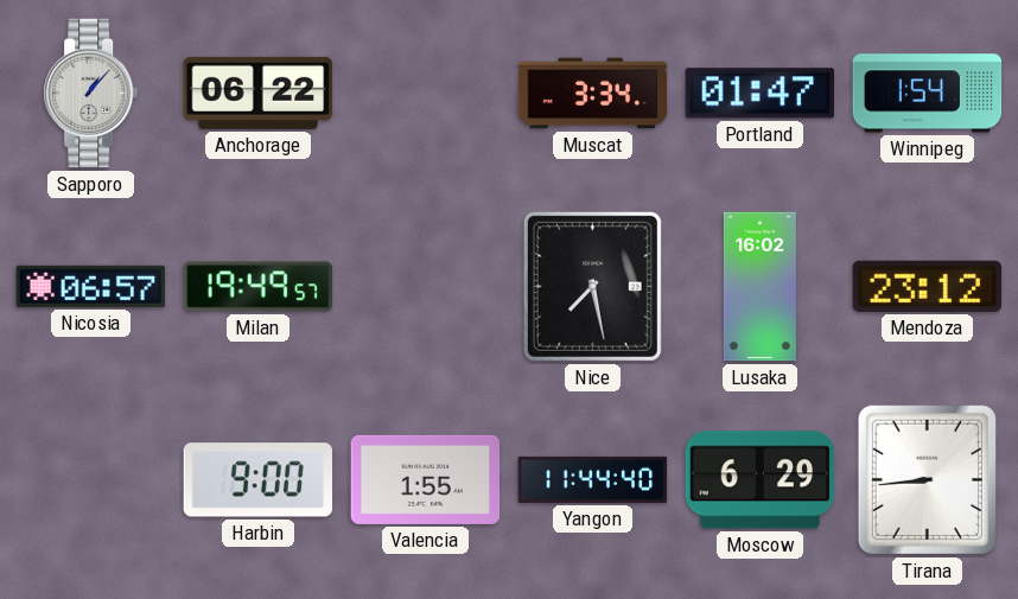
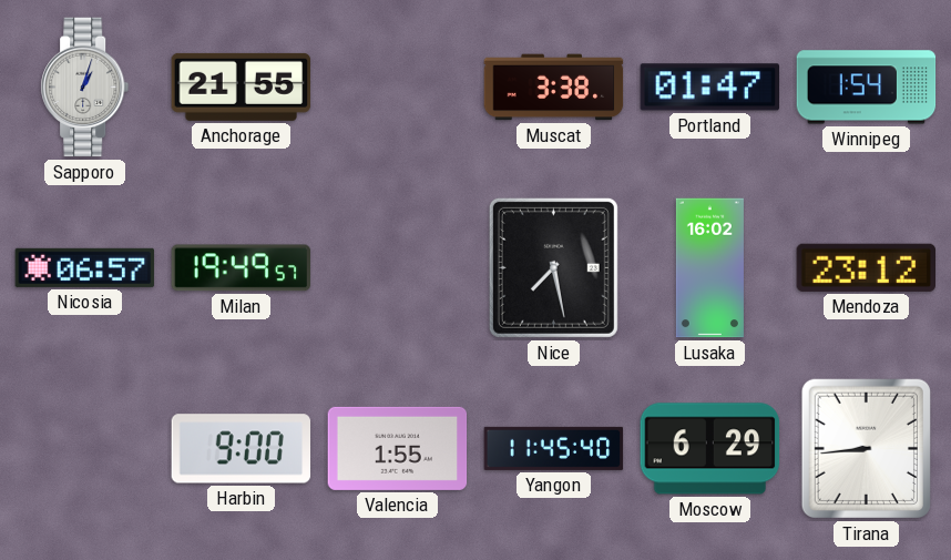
Sapporo: 1:07 -> 1:03 (85, 88)
Anchorage: 06:22 -> 21:55 (242, 86)
Muscat: 3:34 -> 3:38 (554, 88)
Yangon: 11:44 -> 11:45 (554, 448)
